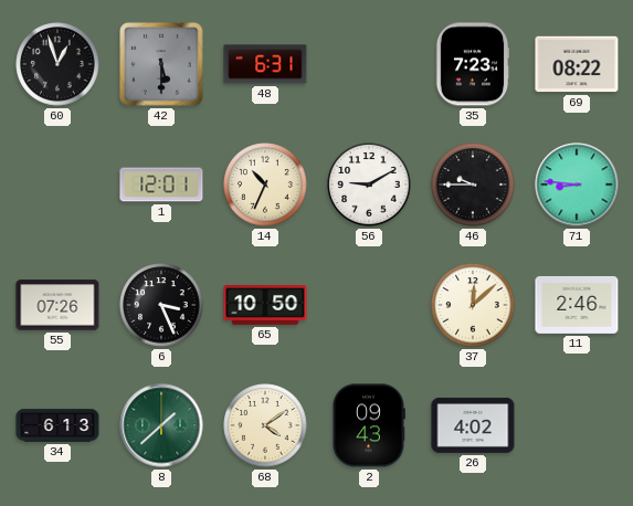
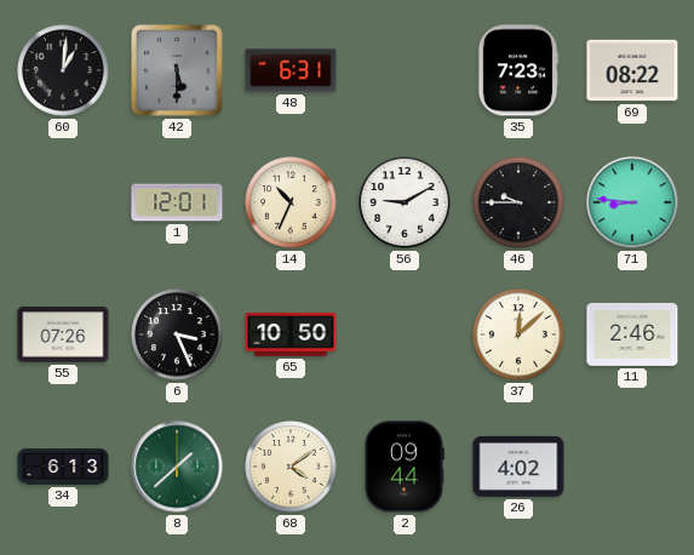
60: 12:57 -> 1:01 (63, 70)
2: 09:43 -> 09:44 (405, 467)
